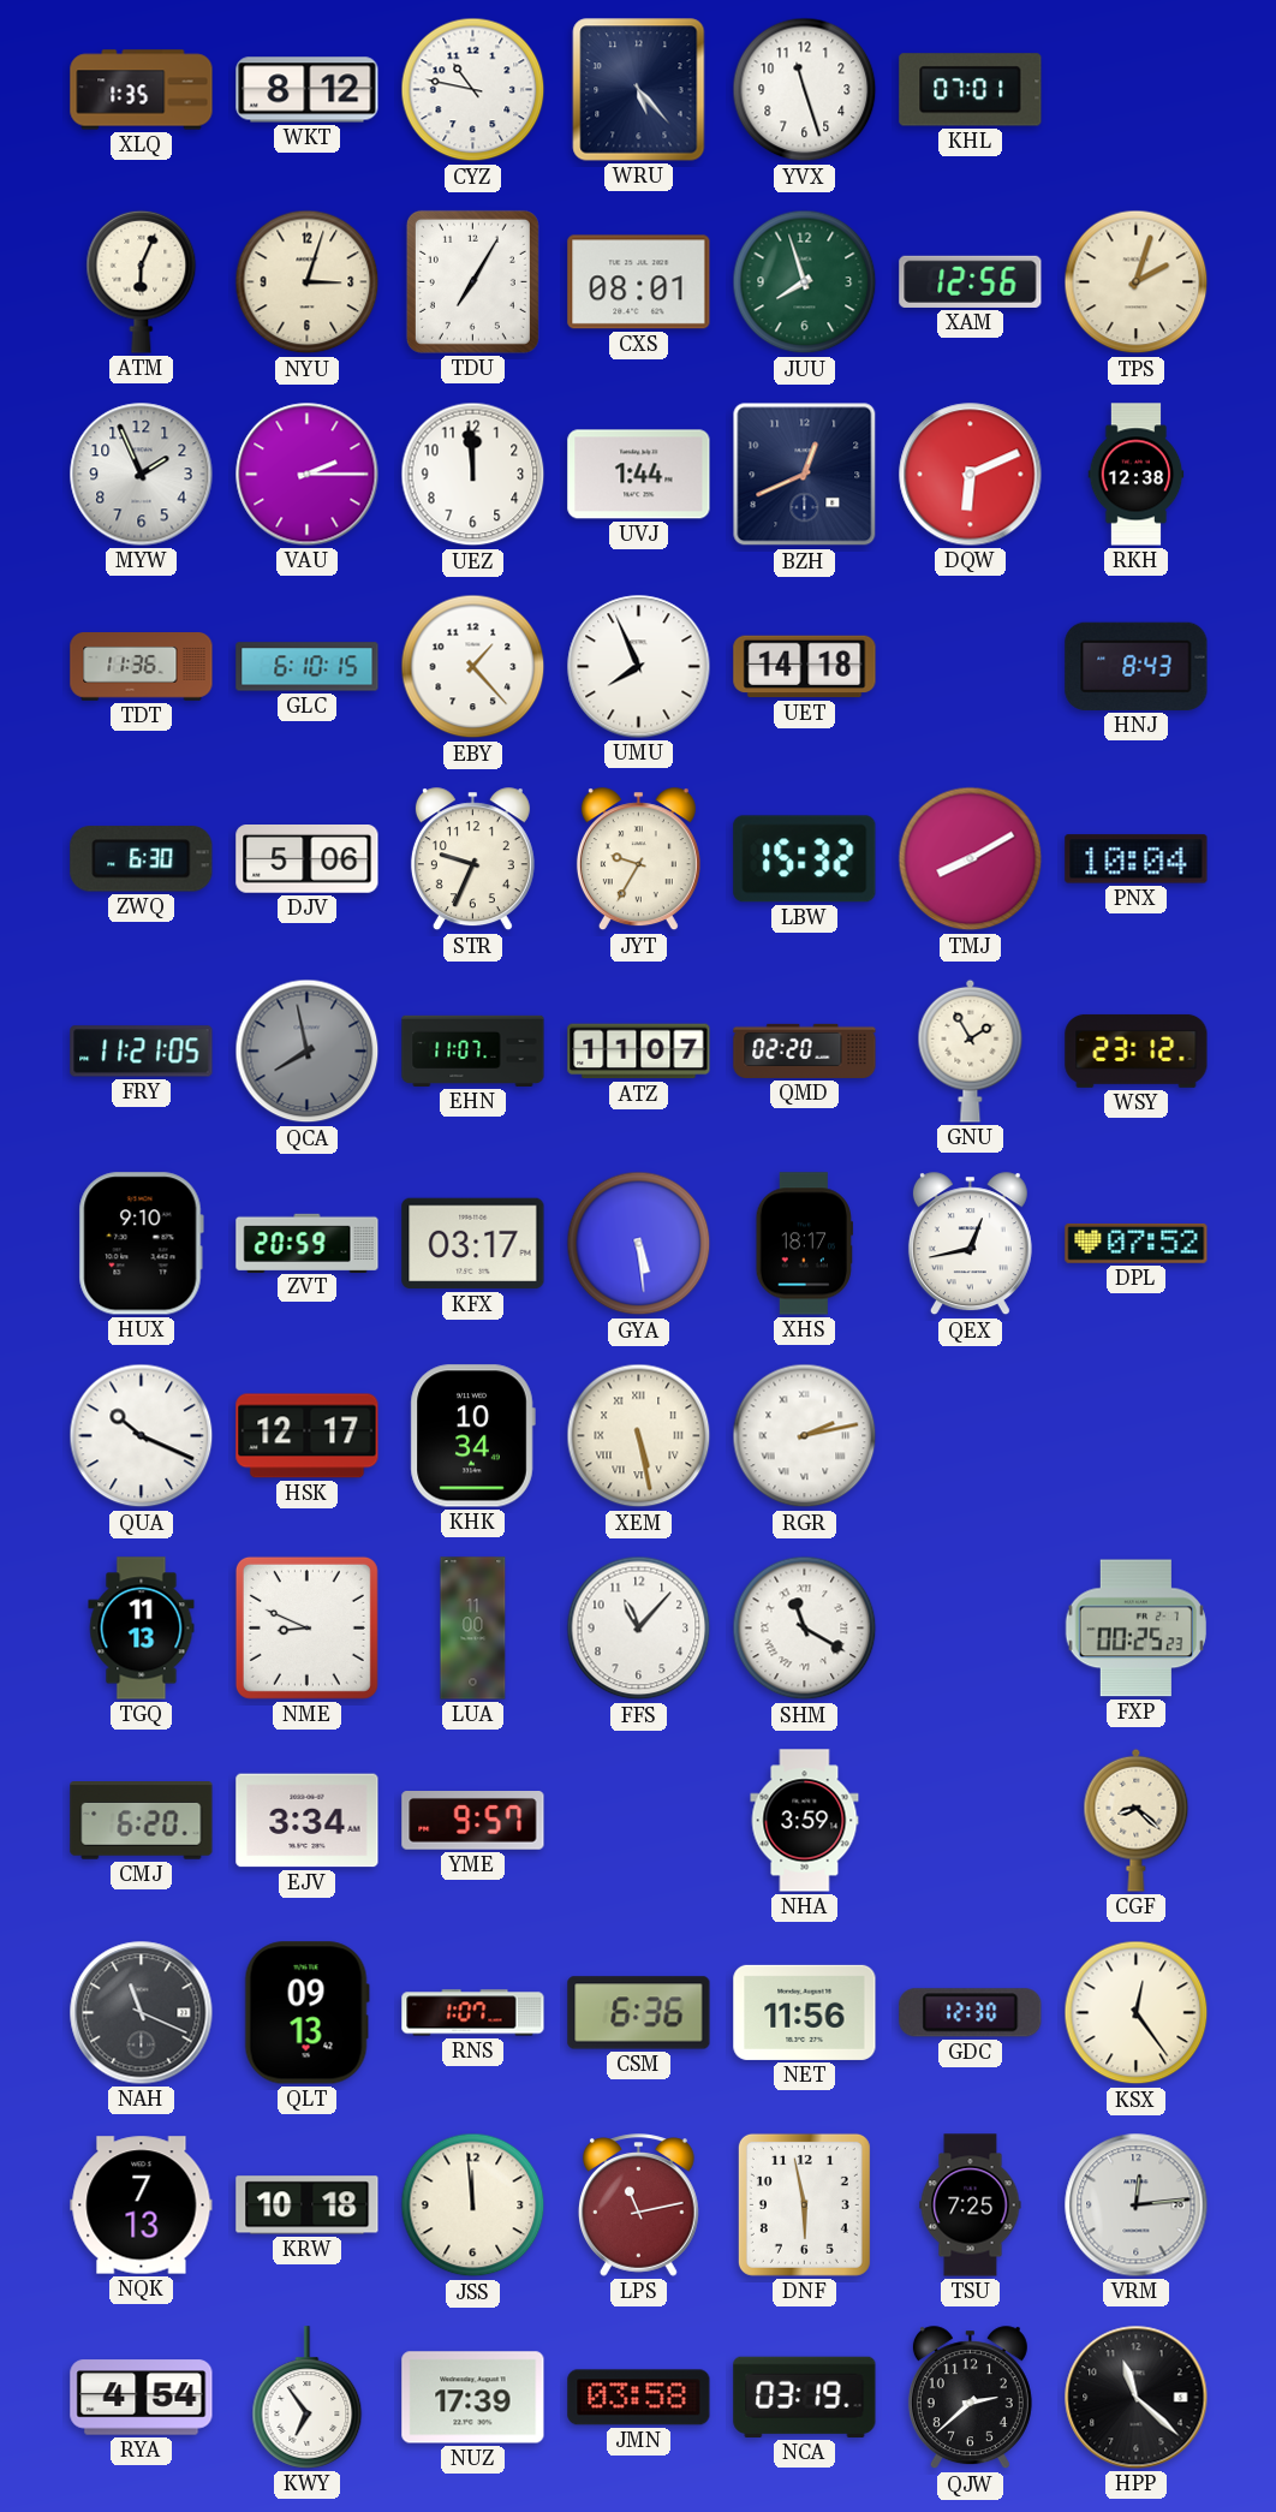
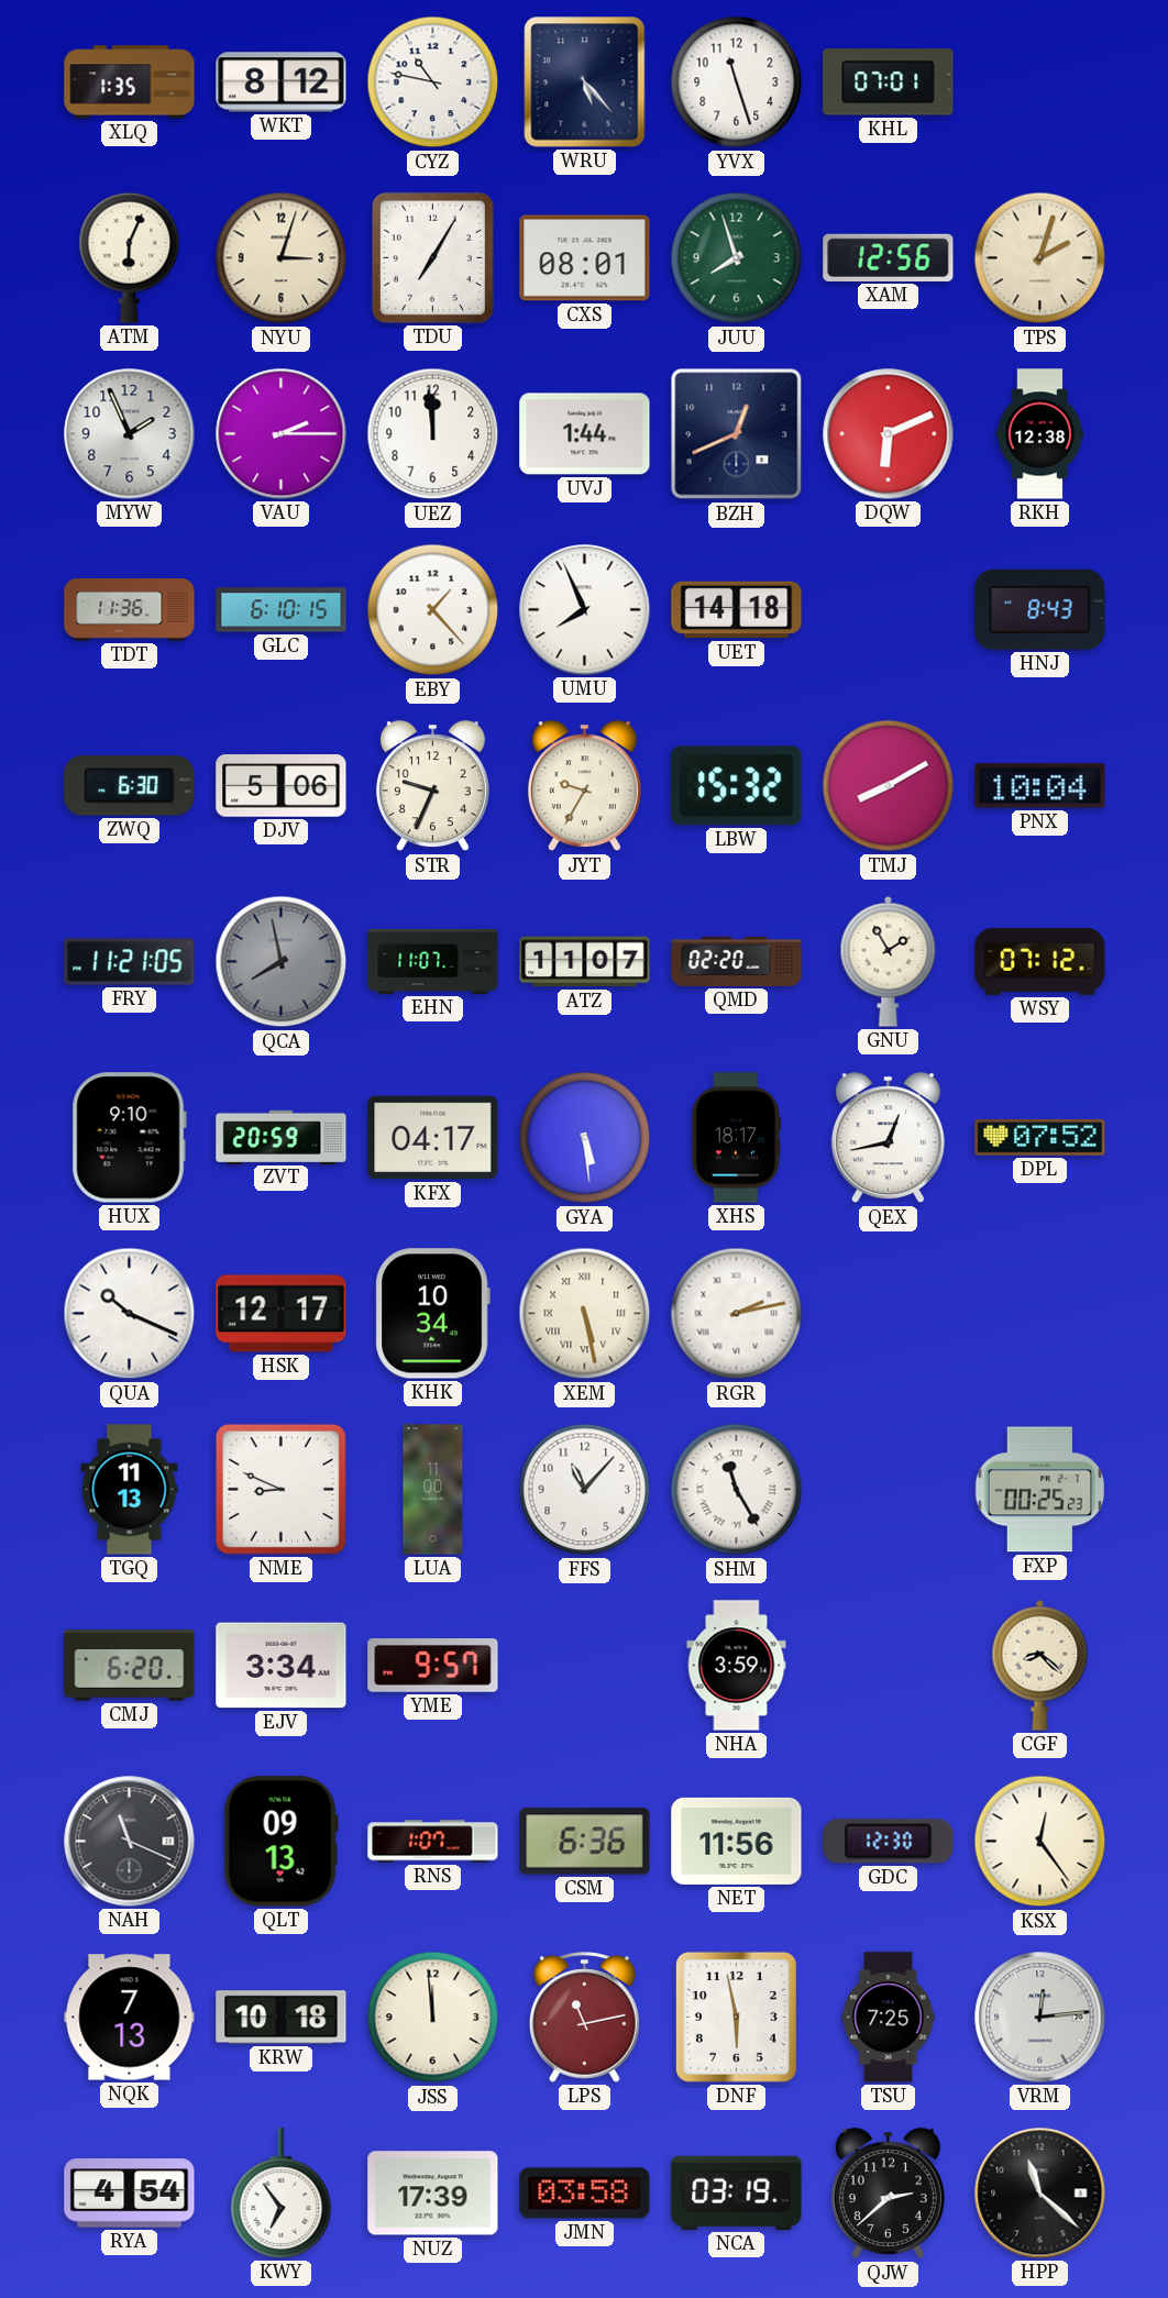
WSY: 23:12 -> 07:12 (1040, 961)
KFX: 03:17 -> 04:17 (433, 1138)
SHM: 11:20 -> 11:25 (737, 1490)
